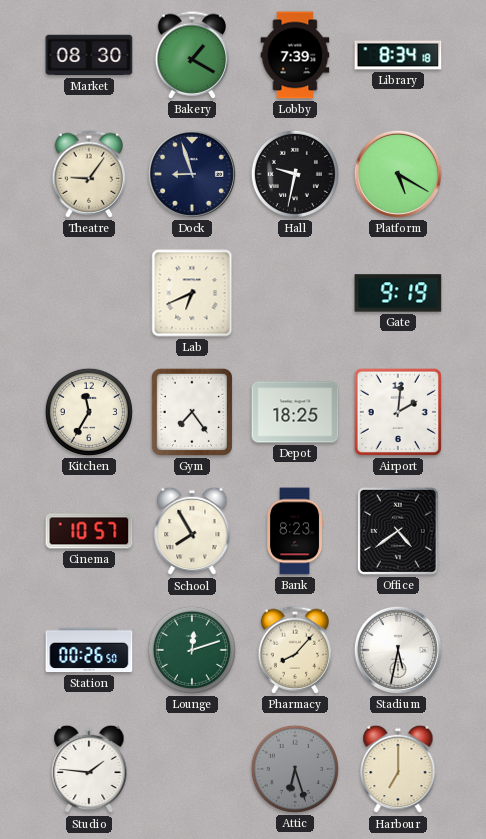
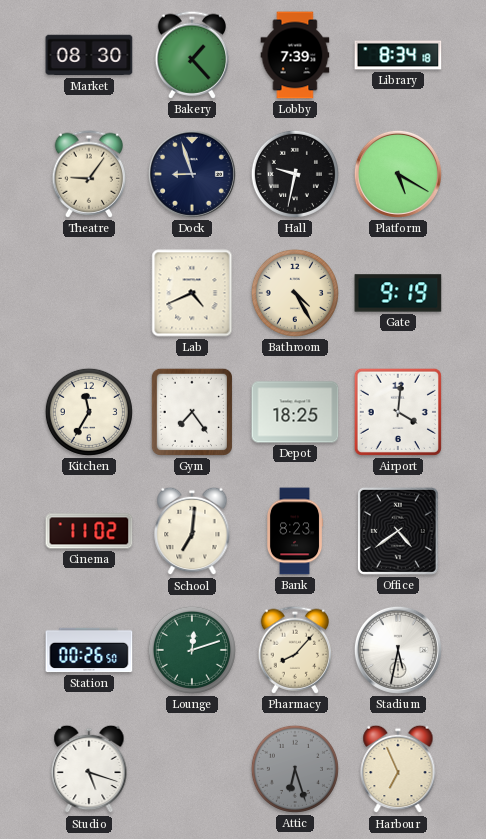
Bakery: 1:20 -> 1:23 (192, 55)
Lab: 6:41 -> 4:41 (192, 293)
Bathroom: none -> 4:25 (295, 293)
Airport: 2:01 -> 4:01 (398, 412)
Cinema: 10:57 -> 11:02 (89, 531)
School: 7:55 -> 7:01 (192, 531)
Studio: 1:46 -> 5:18 (89, 769)
Harbour: 7:00 -> 6:56 (398, 769)
